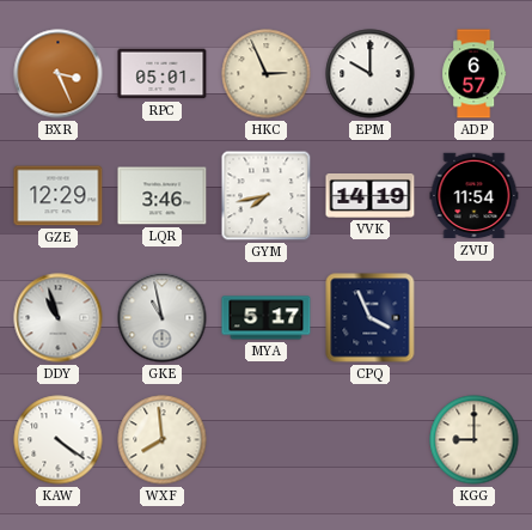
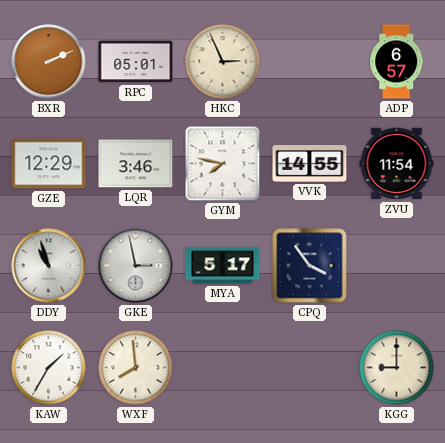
BXR: 3:26 -> 2:11 (49, 62)
EPM: 10:00 -> none (371, 74)
GYM: 7:43 -> 7:47 (223, 164)
VVK: 14:19 -> 14:55 (310, 164)
GKE: 10:58 -> 2:58 (136, 266)
CPQ: 3:56 -> 3:54 (310, 266)
KAW: 4:21 -> 1:35 (49, 368)
